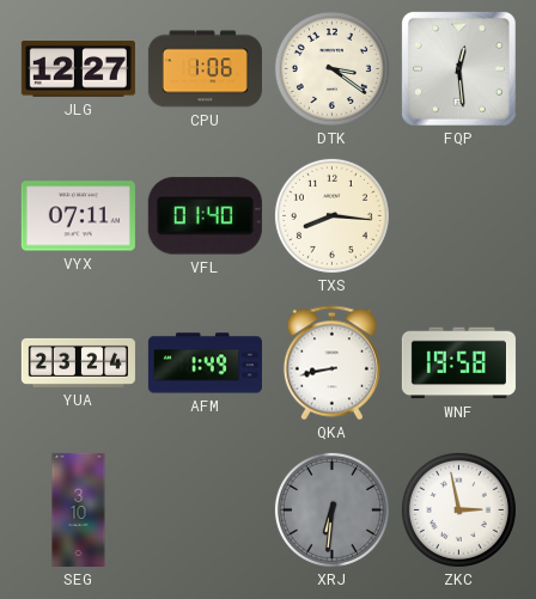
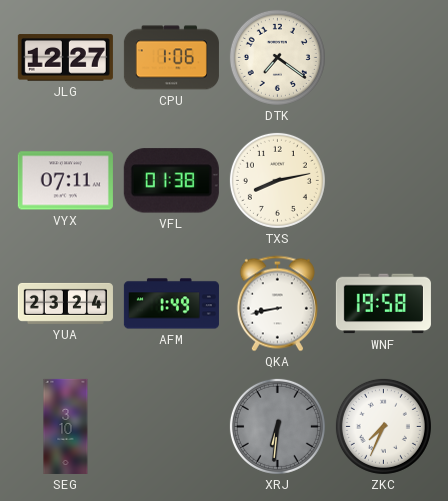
DTK: 3:21 -> 7:21 (277, 57)
FQP: 12:29 -> none (458, 68)
VFL: 01:40 -> 01:38 (171, 181)
TXS: 8:16 -> 8:13 (277, 180)
ZKC: 2:58 -> 7:34 (383, 426)
